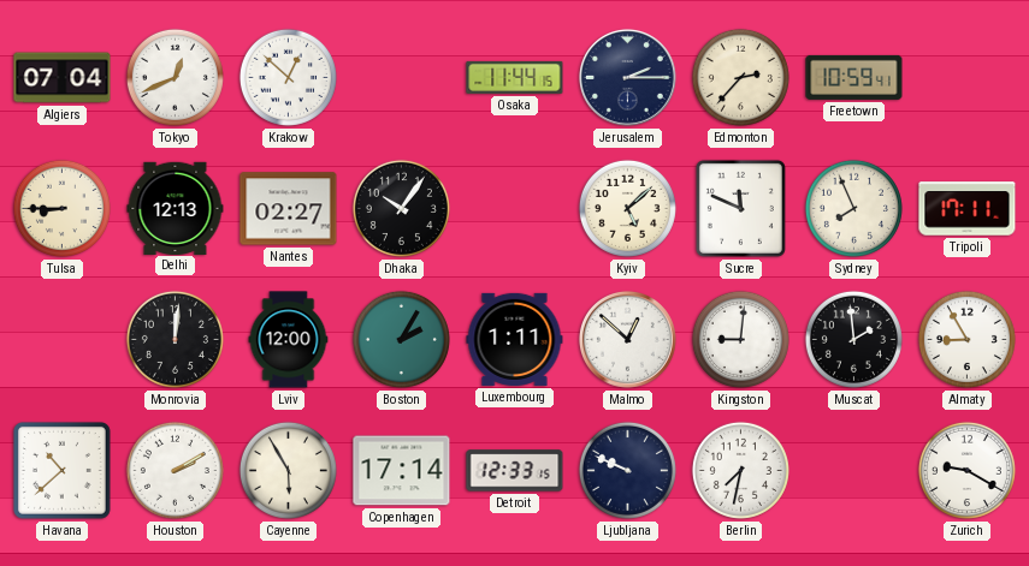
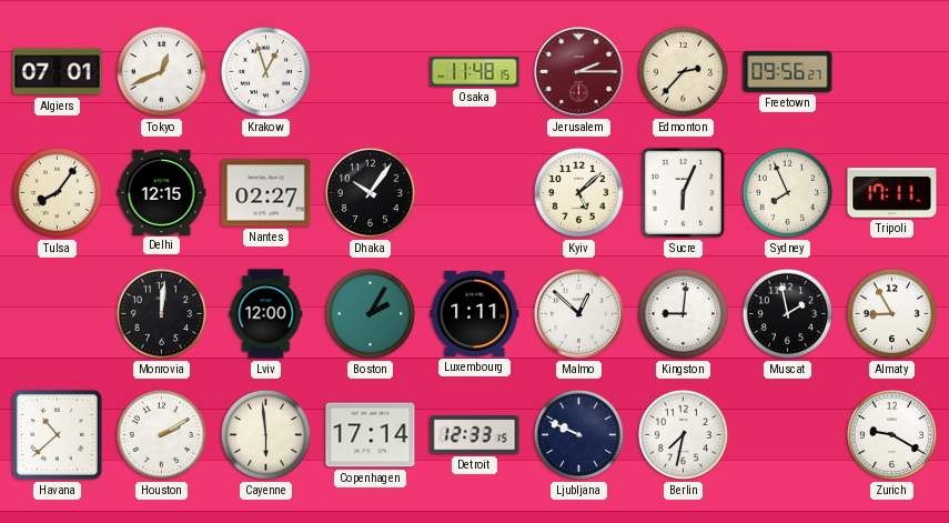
Algiers: 07:04 -> 07:01 (58, 72)
Krakow: 12:52 -> 12:57 (265, 71)
Osaka: 11:44 -> 11:48 (475, 71)
Jerusalem dial: navy -> burgundy (578, 71)
Freetown: 10:59 -> 09:56 (788, 71)
Tulsa: 8:45 -> 8:06 (57, 192)
Delhi: 12:13 -> 12:15 (162, 192)
Sucre: 11:49 -> 6:04 (683, 192)
Muscat: 1:59 -> 1:58 (787, 313)
Cayenne: 5:55 -> 5:59 (265, 434)
